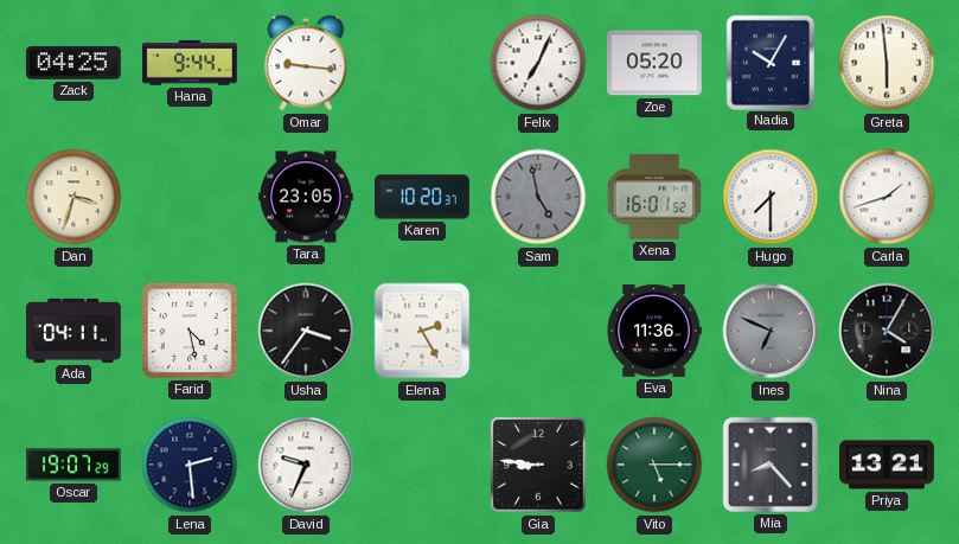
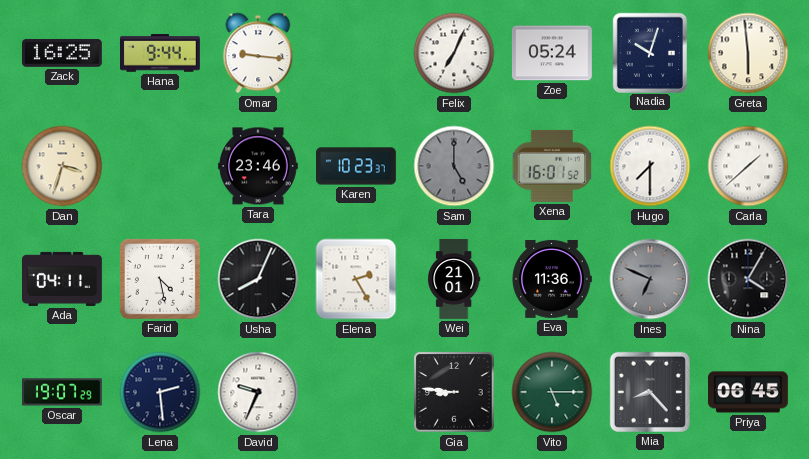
Zack: 04:25 -> 16:25 (62, 53)
Zoe: 05:20 -> 05:24 (552, 53)
Nadia: 10:05 -> 10:03 (650, 52)
Tara: 23:05 -> 23:46 (258, 166)
Karen: 10:20 -> 10:23 (357, 166)
Sam: 4:58 -> 5:00 (454, 166)
Carla: 1:42 -> 1:38 (748, 166)
Usha: 3:36 -> 8:04 (258, 279)
Wei: none -> 21:01 (454, 280)
Priya: 13:21 -> 06:45 (749, 392)
